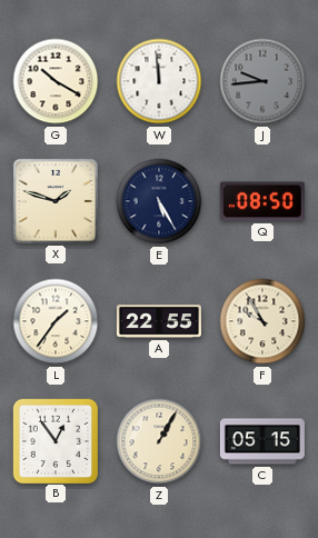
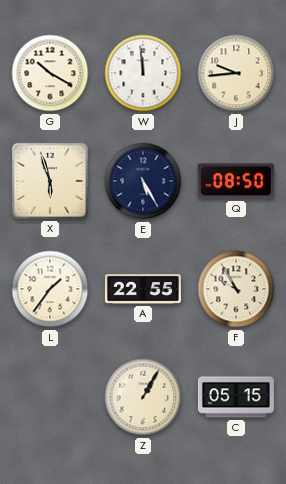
J dial: grey -> cream (236, 73)
X: 1:48 -> 5:57 (50, 181)
B: 12:54 -> none (54, 440)
